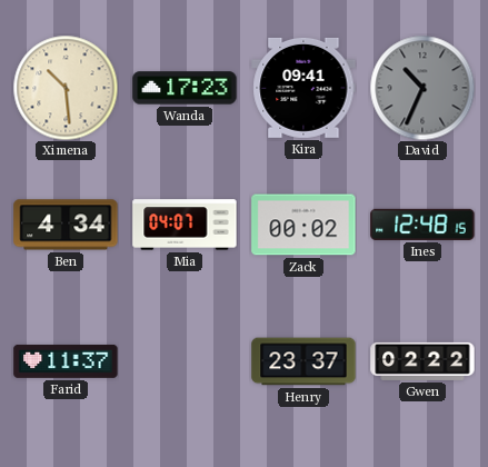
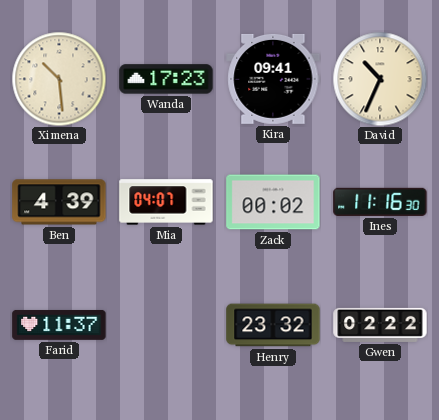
David dial: grey -> cream (380, 79)
Ben: 4:34 -> 4:39 (59, 202)
Ines: 12:48 -> 11:16 (380, 202)
Henry: 23:37 -> 23:32 (273, 325)
